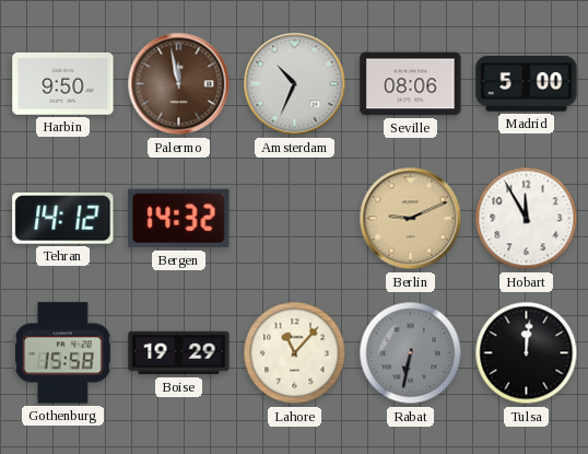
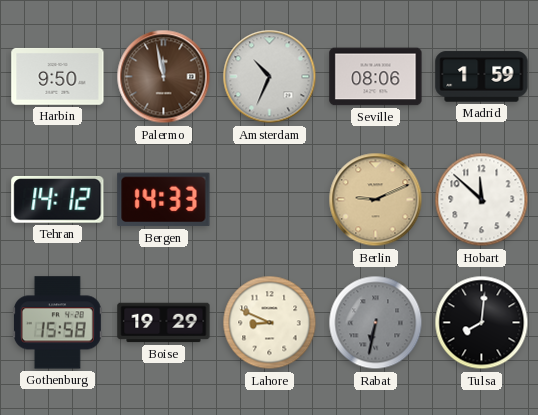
Madrid: 5:00 -> 1:59 (482, 77)
Bergen: 14:32 -> 14:33 (164, 200)
Hobart: 11:55 -> 11:52 (482, 200)
Lahore: 11:07 -> 8:49 (270, 323)
Tulsa: 12:01 -> 8:01 (482, 323)
